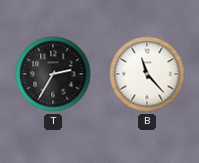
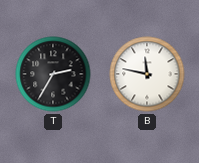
B: 11:23 -> 11:47 (147, 74)
